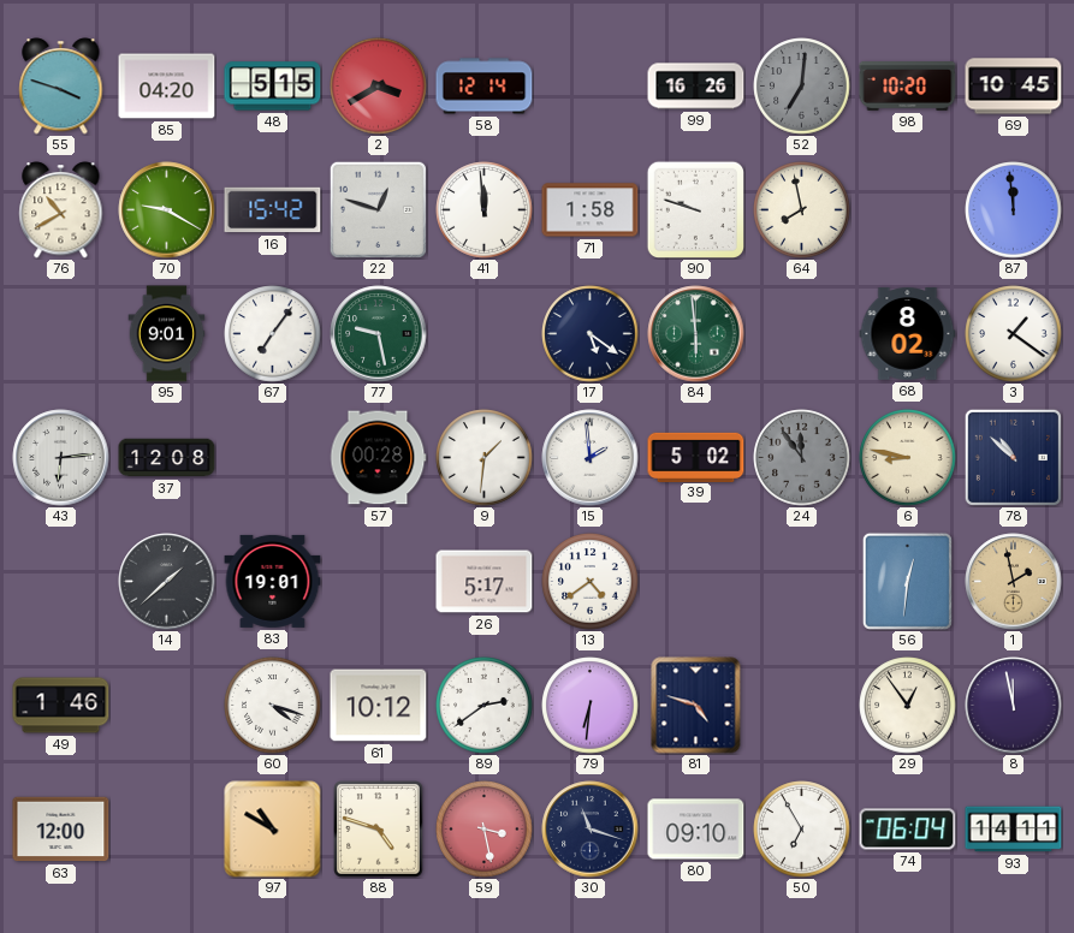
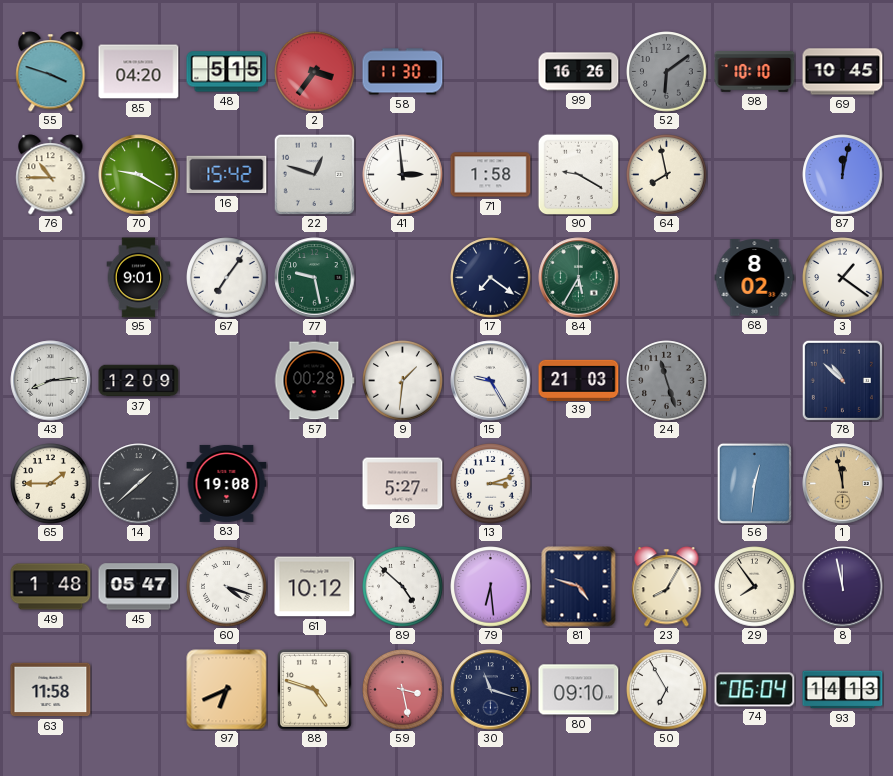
2: 3:40 -> 3:36 (315, 72)
58: 12:14 -> 11:30 (403, 72)
52: 7:01 -> 6:09 (667, 72)
98: 10:20 -> 10:10 (755, 72)
76: 10:40 -> 10:45 (51, 175)
41: 11:59 -> 2:59 (403, 175)
90: 9:48 -> 9:20 (578, 174)
87: 11:59 -> 12:02 (843, 175)
17: 5:21 -> 7:21 (491, 278)
84: 5:59 -> 5:35 (579, 278)
43: 6:14 -> 8:14 (51, 381)
37: 12:08 -> 12:09 (139, 381)
15: 1:59 -> 9:25 (491, 381)
39: 5:02 -> 21:03 (579, 380)
24: 11:54 -> 11:27 (667, 381)
6: 8:47 -> none (908, 458)
65: none -> 1:45 (51, 484)
83: 19:01 -> 19:08 (227, 483)
26: 5:17 -> 5:27 (403, 484)
13: 4:39 -> 3:12 (491, 484)
1: 1:58 -> 11:58 (843, 484)
49: 1:46 -> 1:48 (51, 587)
45: none -> 05:47 (139, 587)
89: 2:39 -> 4:52 (403, 587)
79: 6:31 -> 6:29 (491, 587)
23: none -> 8:05 (667, 587)
29: 12:54 -> 7:54 (755, 587)
63: 12:00 -> 11:58 (51, 690)
97: 10:50 -> 6:41 (227, 690)
93: 14:11 -> 14:13 (843, 690)
